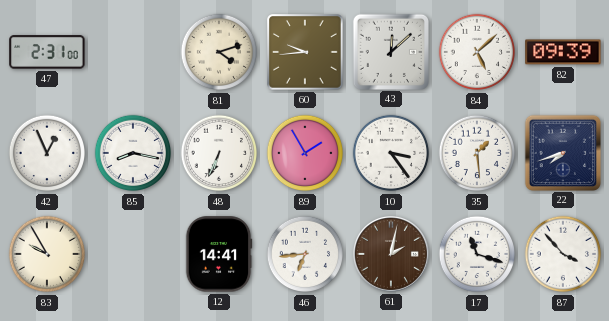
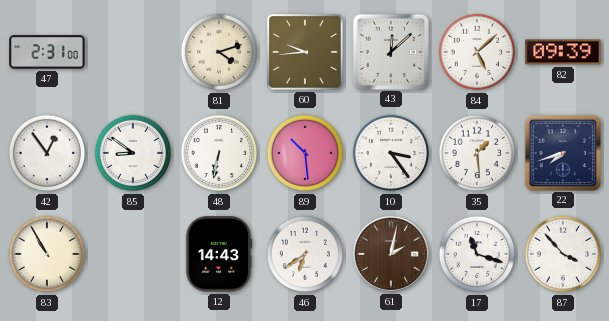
42: 12:56 -> 12:54 (47, 153)
85: 8:17 -> 8:51 (133, 153)
48: 6:34 -> 6:32 (219, 153)
89: 1:55 -> 10:29 (305, 153)
83: 9:55 -> 10:55 (47, 254)
12: 14:41 -> 14:43 (219, 254)
46: 6:44 -> 6:39 (305, 254)
